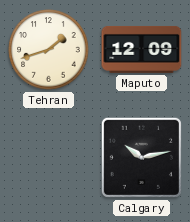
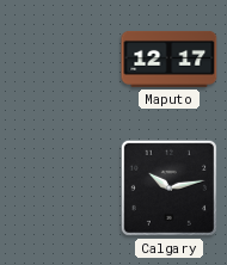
Tehran: 1:42 -> none (49, 50)
Maputo: 12:09 -> 12:17 (170, 58)
